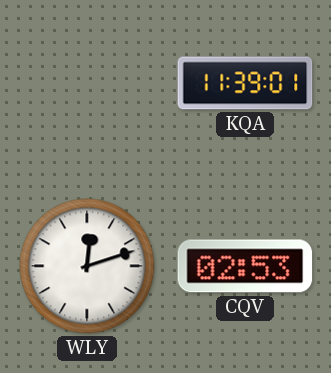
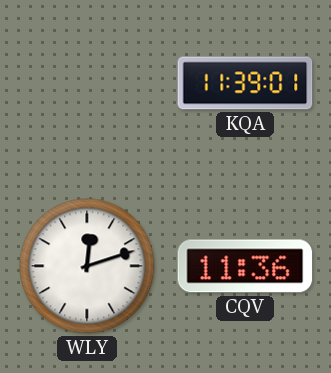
CQV: 02:53 -> 11:36 (245, 266)
